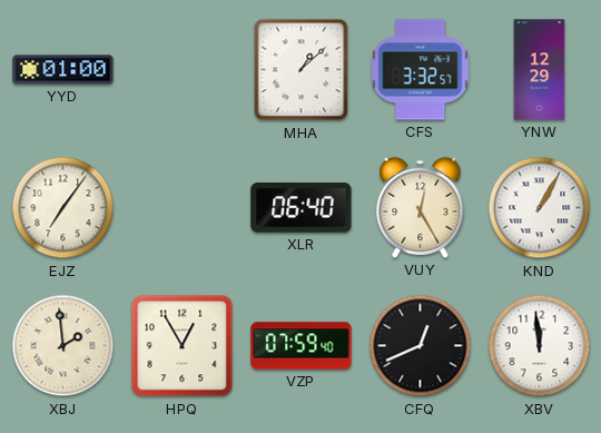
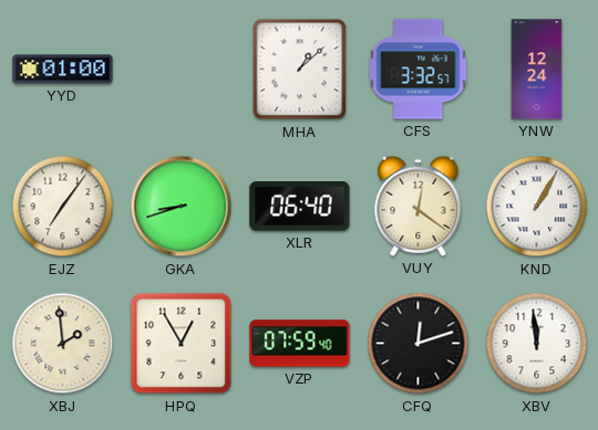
YNW: 12:29 -> 12:24 (537, 70)
GKA: none -> 8:42 (182, 207)
VUY: 12:25 -> 12:21 (419, 206)
CFQ: 12:41 -> 12:12 (419, 344)
